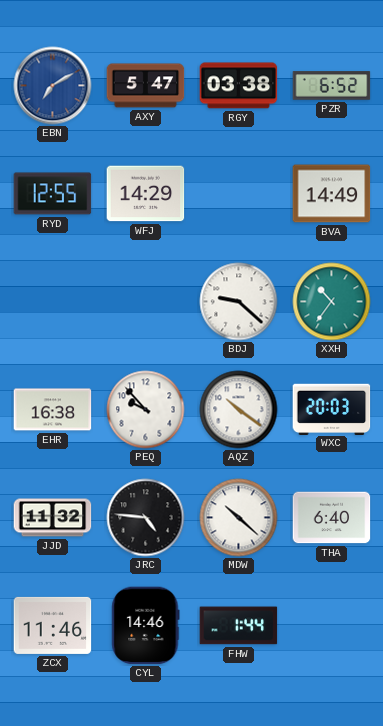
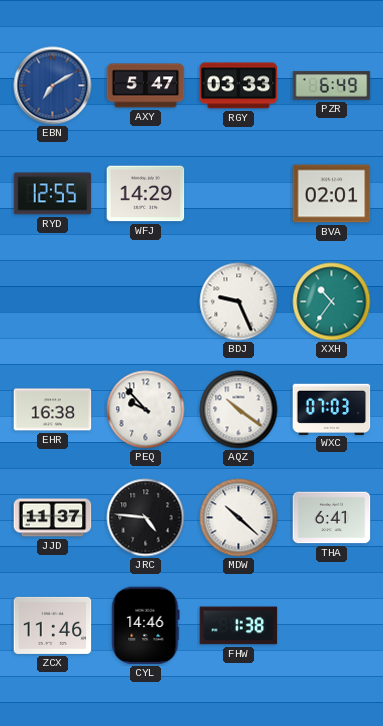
RGY: 03:38 -> 03:33 (239, 86)
PZR: 6:52 -> 6:49 (332, 86)
BVA: 14:49 -> 02:01 (332, 194)
BDJ: 9:22 -> 9:26 (239, 302)
WXC: 20:03 -> 07:03 (332, 409)
JJD: 11:32 -> 11:37 (53, 518)
THA: 6:40 -> 6:41 (332, 518)
FHW: 1:44 -> 1:38 (239, 626)
